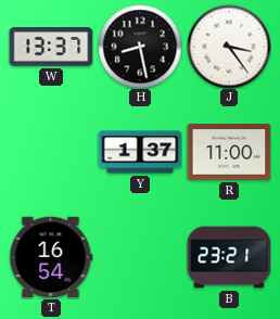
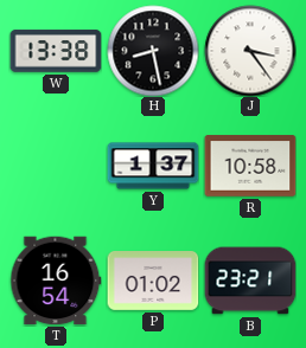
W: 13:37 -> 13:38 (56, 51)
R: 11:00 -> 10:58 (250, 166)
P: none -> 01:02 (153, 282)
